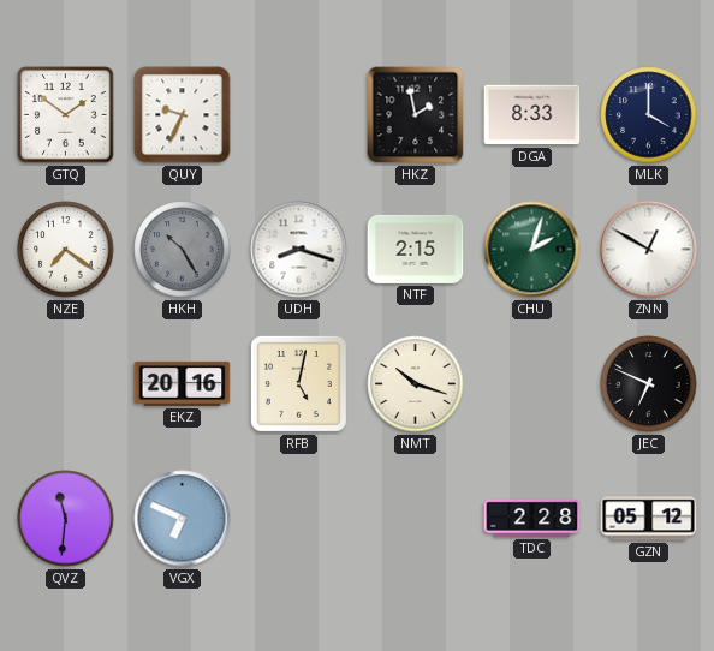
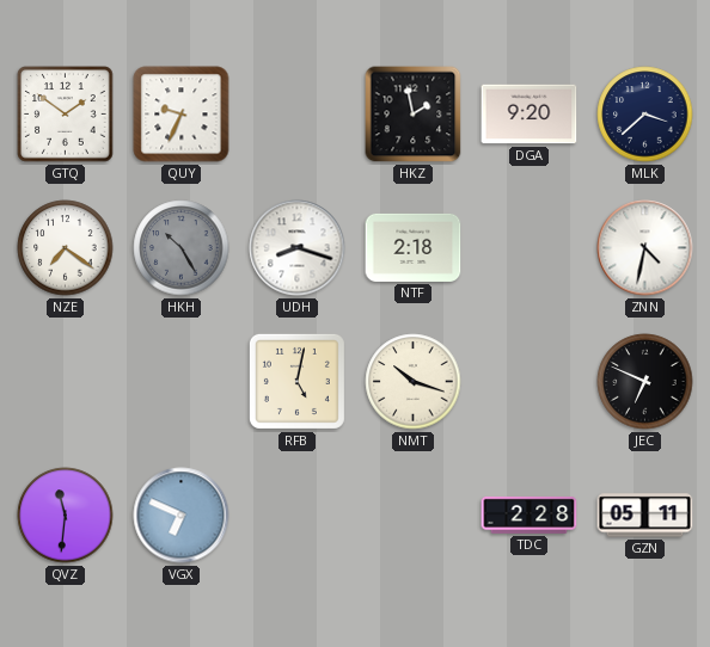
DGA: 8:33 -> 9:20 (530, 115)
MLK: 4:00 -> 3:38 (645, 115)
NTF: 2:15 -> 2:18 (414, 247)
CHU: 2:03 -> none (532, 250)
ZNN: 12:50 -> 4:32 (645, 248)
EKZ: 20:16 -> none (183, 383)
GZN: 05:12 -> 05:11 (645, 516)
